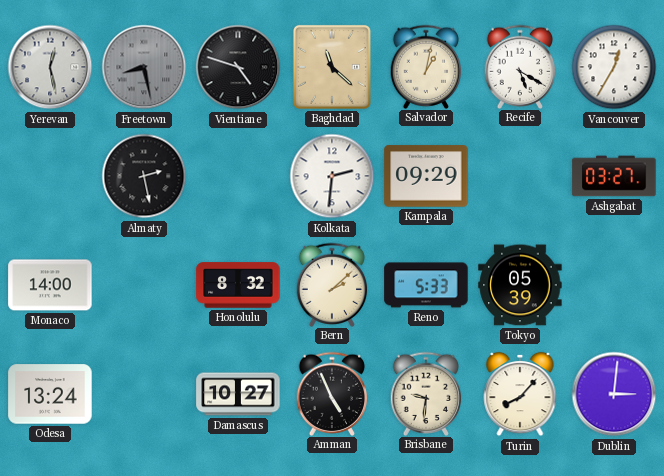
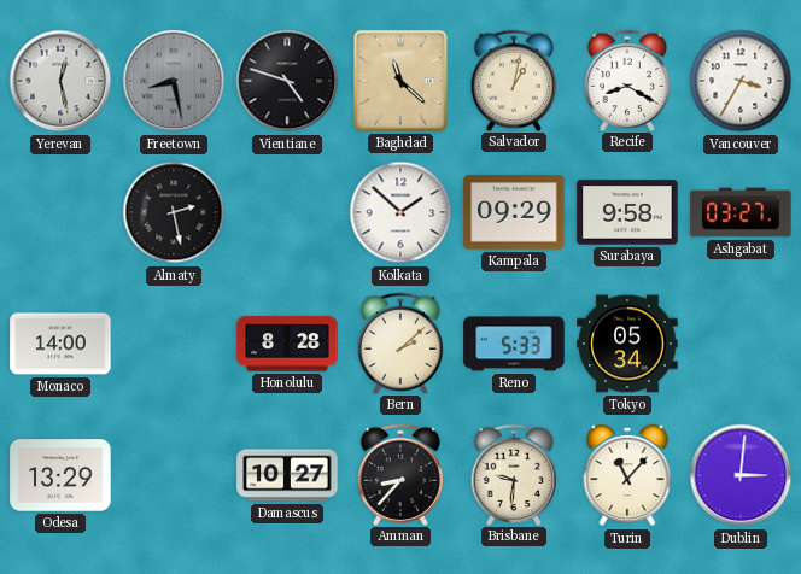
Recife: 5:20 -> 8:20 (627, 80)
Vancouver: 12:35 -> 3:35 (741, 81)
Kolkata: 2:31 -> 1:52 (400, 212)
Surabaya: none -> 9:58 (627, 212)
Honolulu: 8:32 -> 8:28 (287, 344)
Tokyo: 05:39 -> 05:34 (627, 344)
Odesa: 13:24 -> 13:29 (60, 475)
Amman: 4:56 -> 8:37 (400, 474)
Turin: 8:07 -> 11:07 (627, 475)
